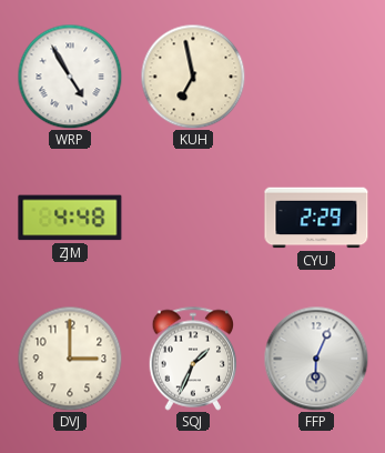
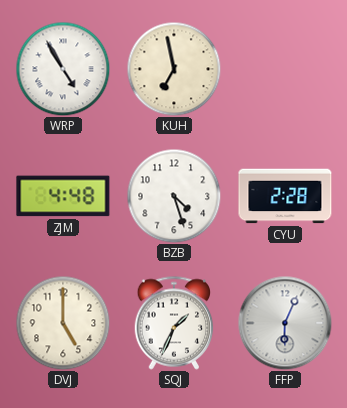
BZB: none -> 4:27 (174, 196)
CYU: 2:29 -> 2:28 (285, 196)
DVJ: 3:00 -> 5:00 (63, 323)
